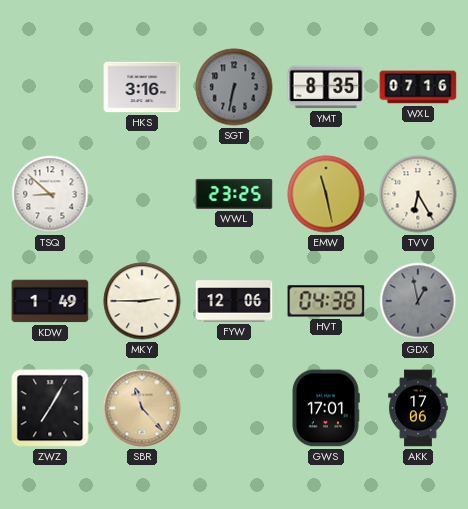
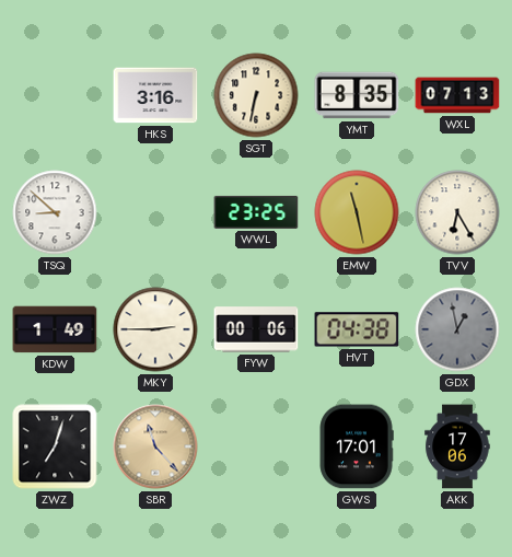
SGT dial: grey -> cream (256, 95)
WXL: 07:16 -> 07:13 (457, 95)
FYW: 12:06 -> 00:06 (256, 329)
ZWZ: 7:05 -> 7:03 (55, 446)
